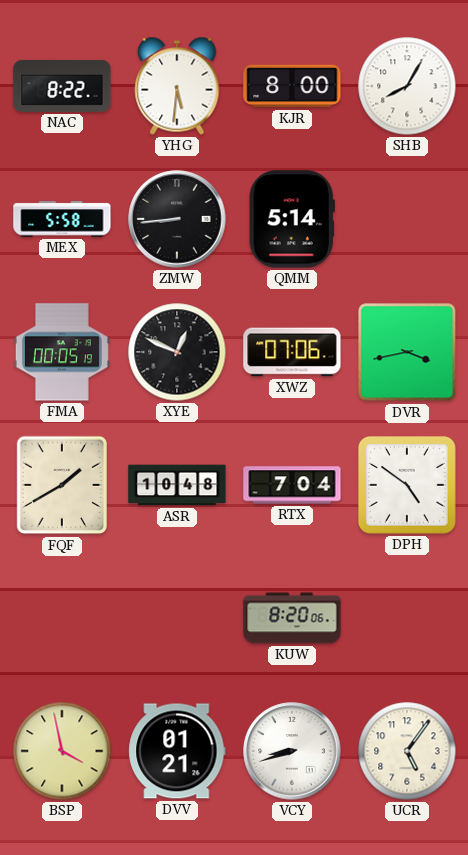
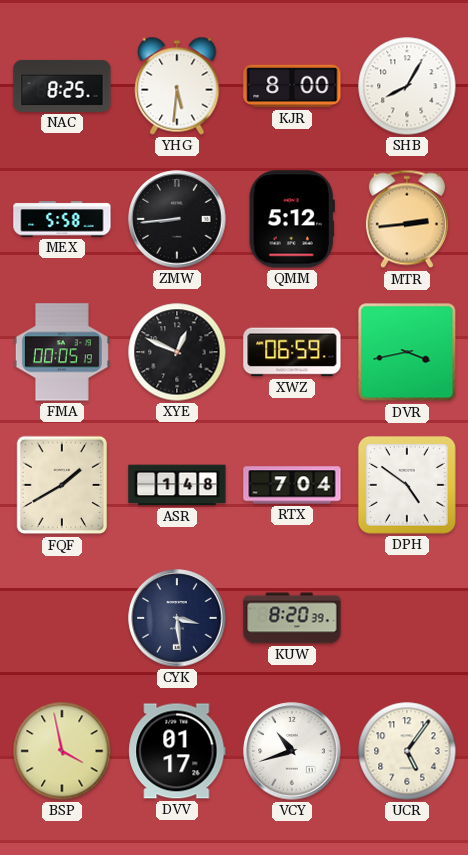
NAC: 8:22 -> 8:25 (62, 86)
QMM: 5:14 -> 5:12 (292, 219)
MTR: none -> 2:44 (407, 219)
XWZ: 07:06 -> 06:59 (292, 352)
ASR: 10:48 -> 1:48 (177, 485)
CYK: none -> 3:29 (177, 618)
KUW: 8:20:06 -> 8:20:39 (292, 618)
DVV: 01:21 -> 01:17 (177, 751)
VCY: 8:42 -> 10:42 (292, 751)
